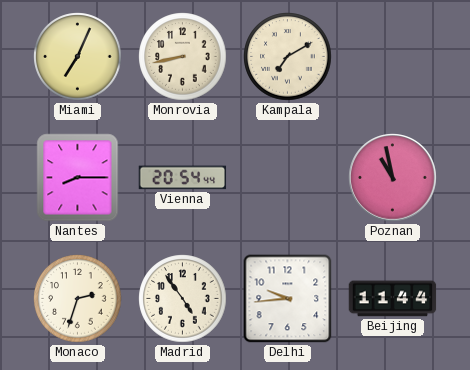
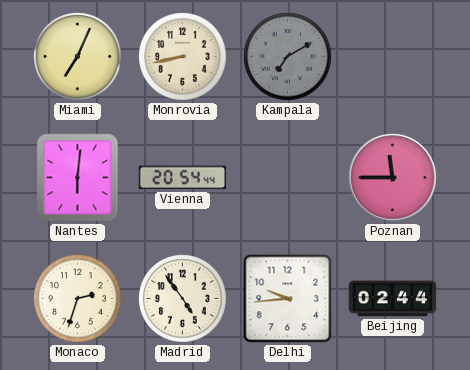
Kampala dial: cream -> grey (288, 57)
Nantes: 8:15 -> 6:01 (78, 178)
Poznan: 10:58 -> 11:45 (393, 178)
Beijing: 11:44 -> 02:44 (393, 299)
